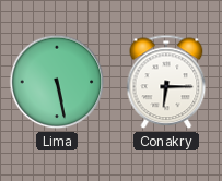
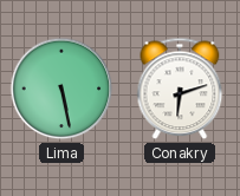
Conakry: 6:15 -> 6:12 (180, 89)
